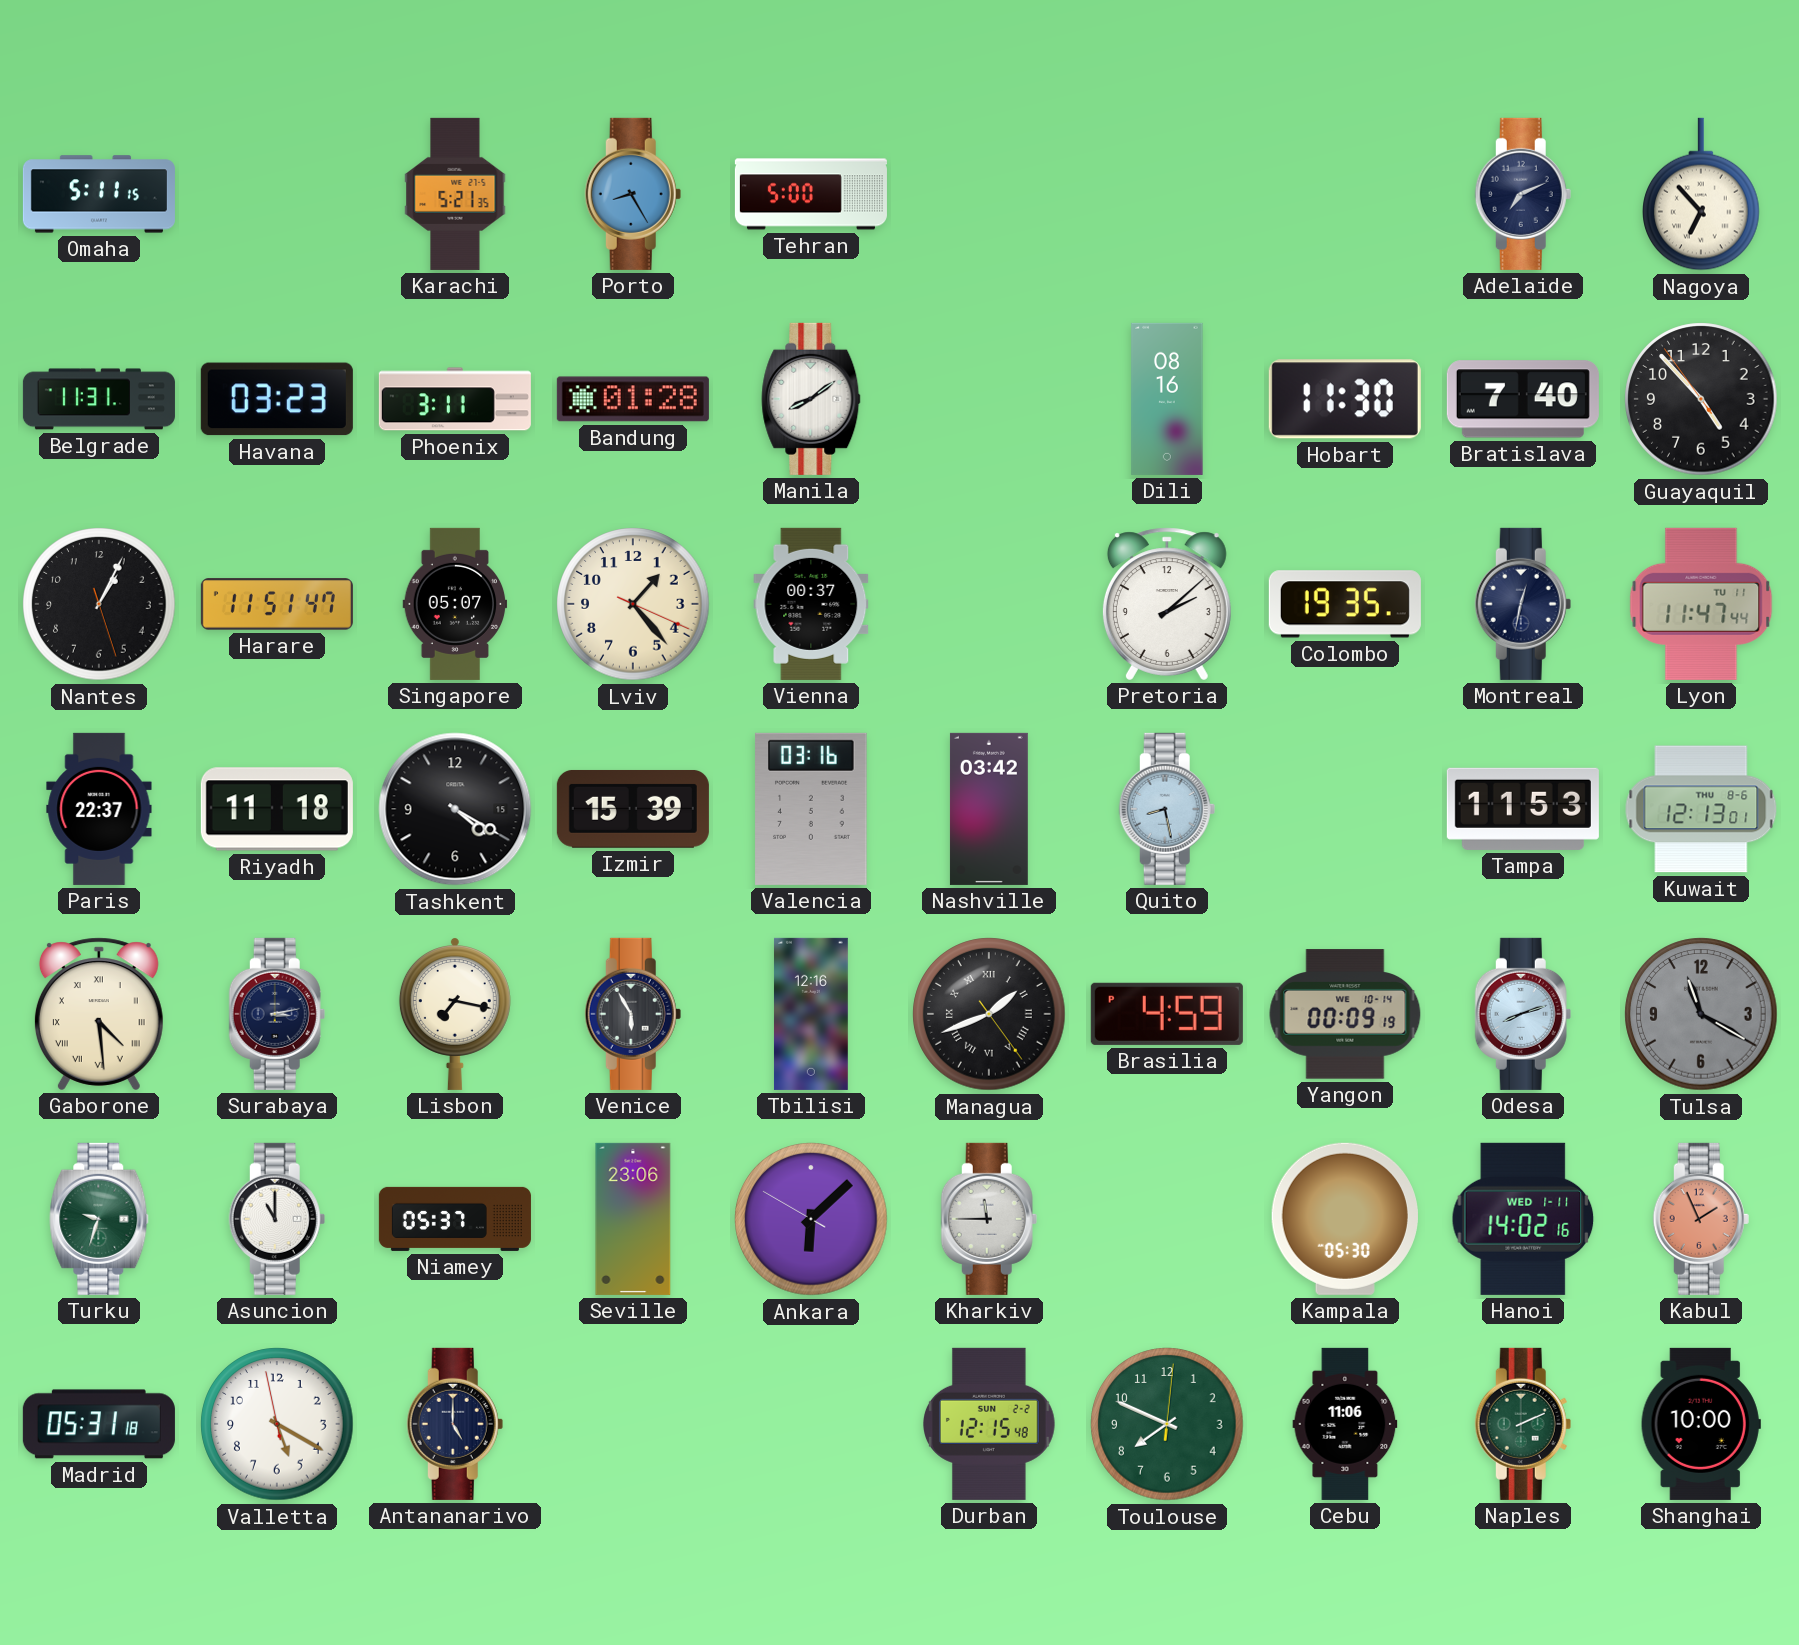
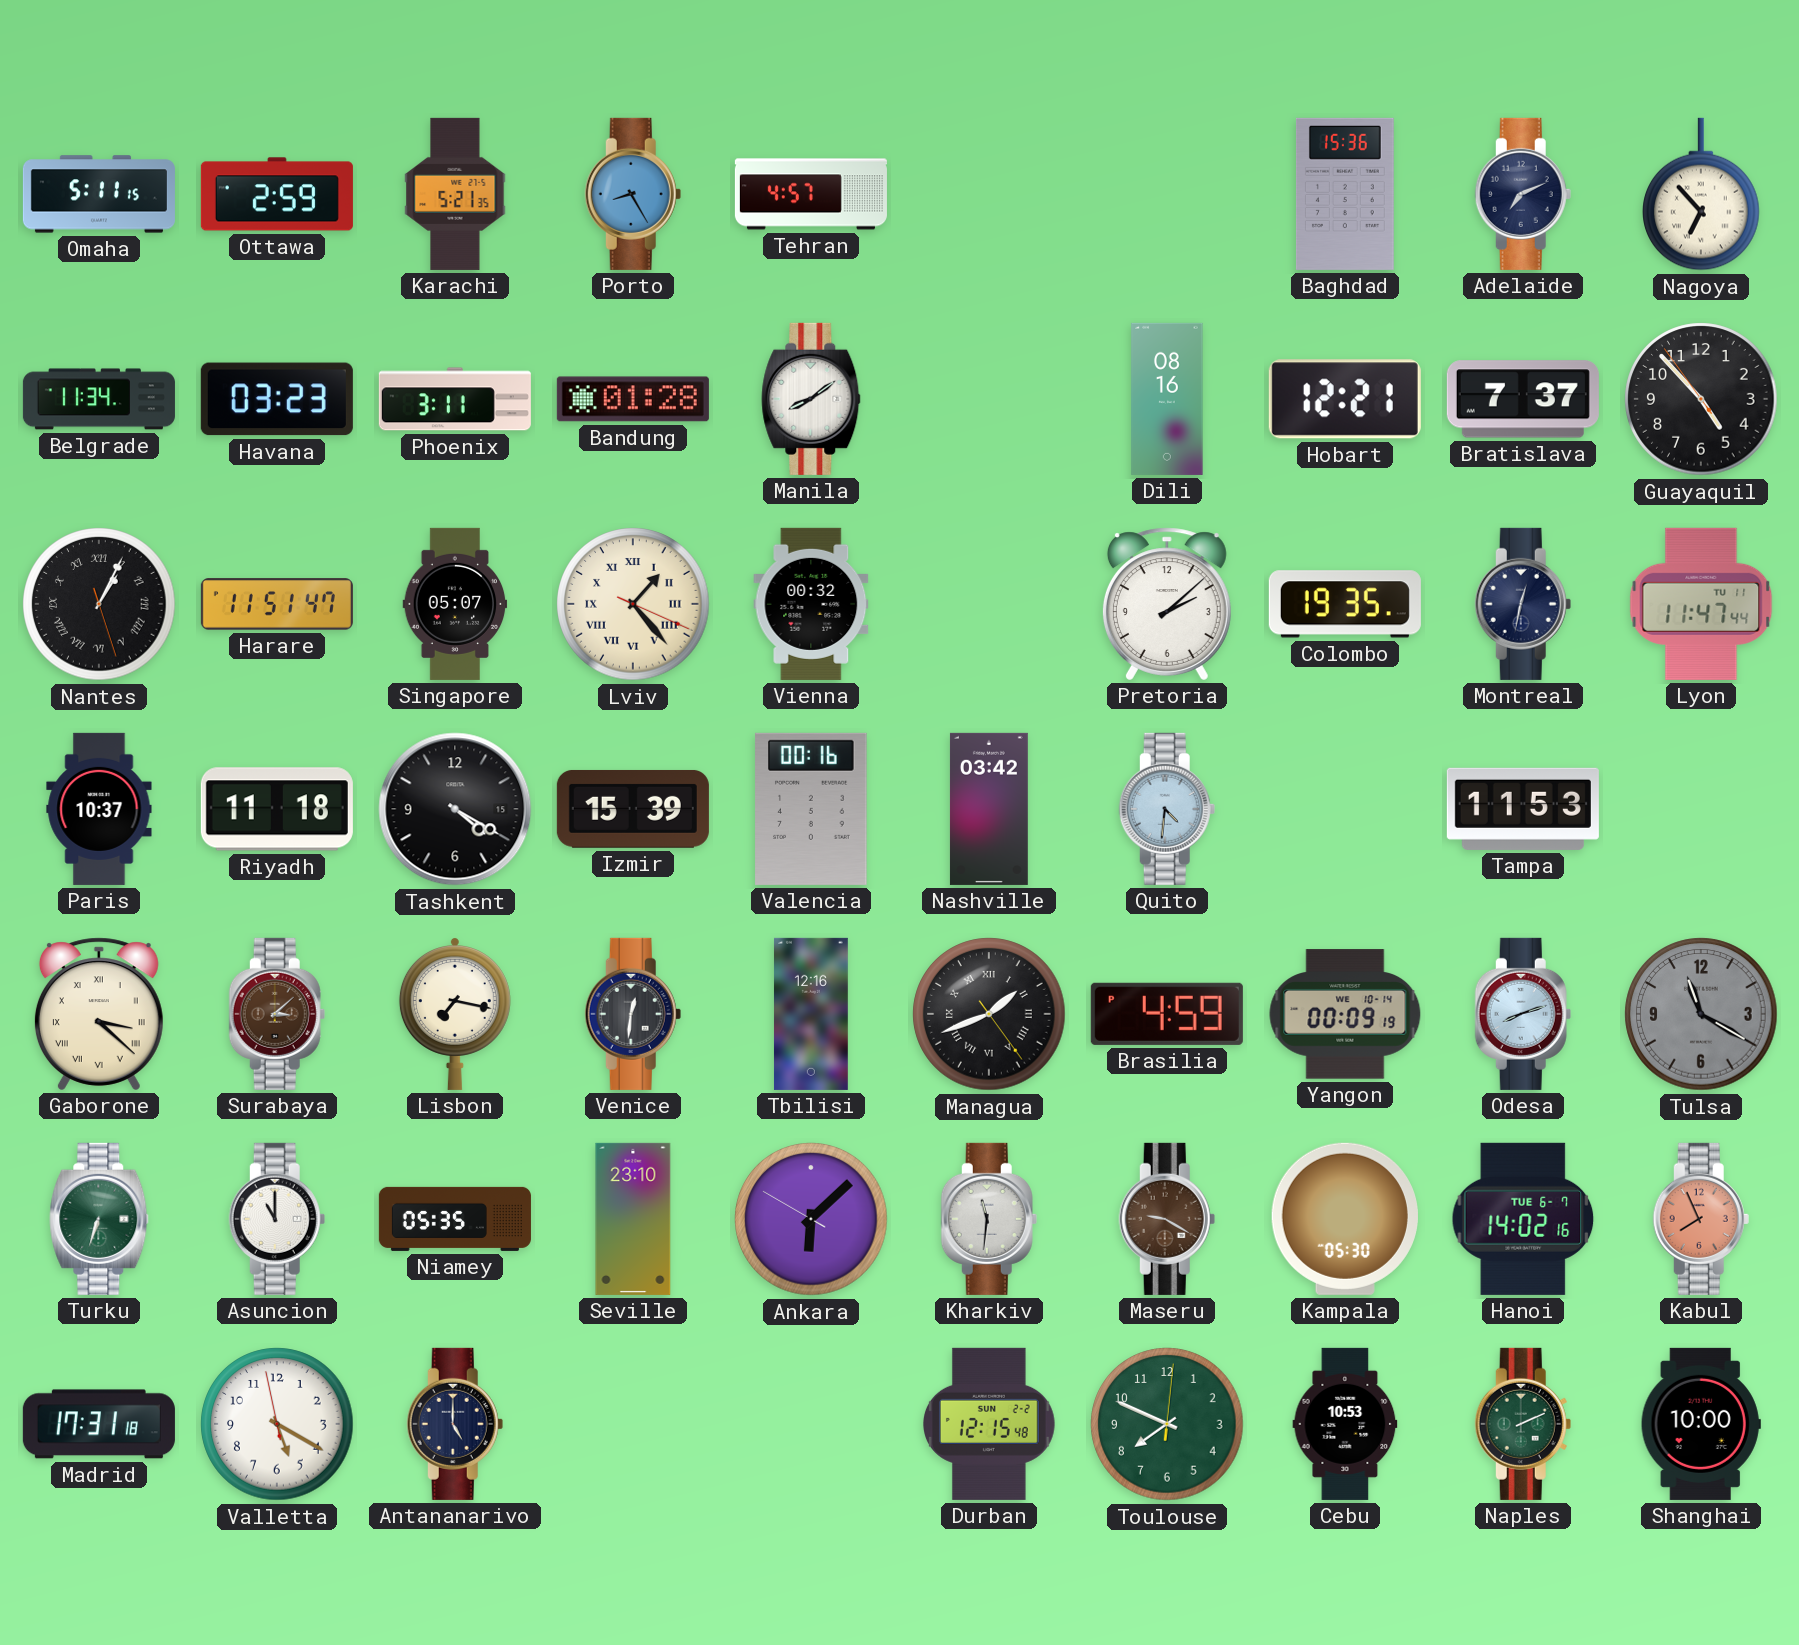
Ottawa: none -> 2:59 (277, 194)
Tehran: 5:00 -> 4:57 (811, 194)
Baghdad: none -> 15:36 (1345, 194)
Belgrade: 11:31 -> 11:34 (99, 399)
Hobart: 11:30 -> 12:21 (1345, 399)
Bratislava: 7:40 -> 7:37 (1523, 399)
Nantes numerals: Arabic -> Roman (99, 604)
Lviv numerals: Arabic -> Roman (633, 604)
Vienna: 00:37 -> 00:32 (811, 604)
Paris: 22:37 -> 10:37 (99, 809)
Valencia: 03:16 -> 00:16 (811, 809)
Quito: 8:28 -> 4:31 (1167, 809)
Kuwait: 12:13 -> none (1701, 809)
Gaborone: 4:29 -> 3:22 (99, 1014)
Surabaya: 3:13 -> 3:08 (277, 1014)
Surabaya dial: navy -> brown (277, 1014)
Venice: 5:55 -> 12:31 (633, 1014)
Turku: 9:33 -> 6:33 (99, 1219)
Niamey: 05:37 -> 05:35 (455, 1219)
Seville: 23:06 -> 23:10 (633, 1219)
Kharkiv: 11:45 -> 11:31 (989, 1219)
Maseru: none -> 9:20 (1167, 1219)
Hanoi date: WED 1-11 -> TUE 6-7 (1523, 1219)
Kabul: 1:56 -> 7:56 (1701, 1219)
Madrid: 05:31 -> 17:31 (99, 1424)
Cebu: 11:06 -> 10:53 (1345, 1424)
